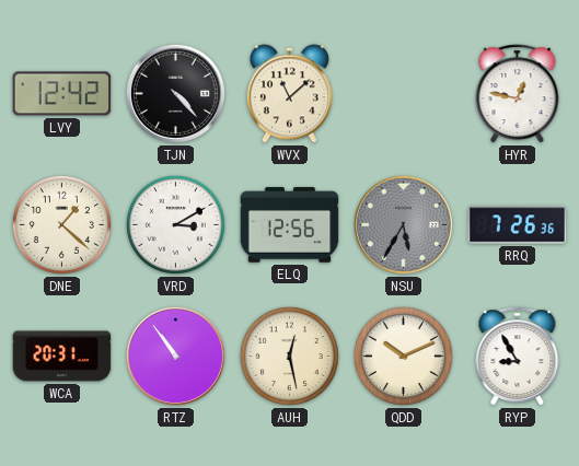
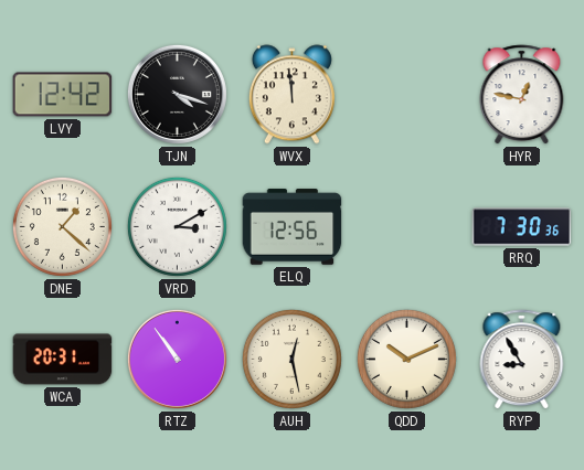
TJN: 4:23 -> 4:18 (177, 94)
WVX: 11:08 -> 11:59 (291, 95)
NSU: 5:35 -> none (403, 224)
RRQ: 7:26 -> 7:30 (522, 227)
